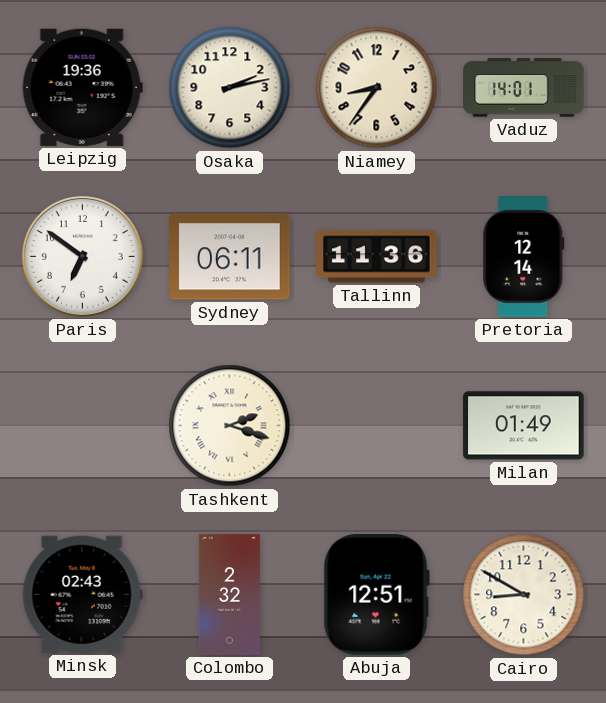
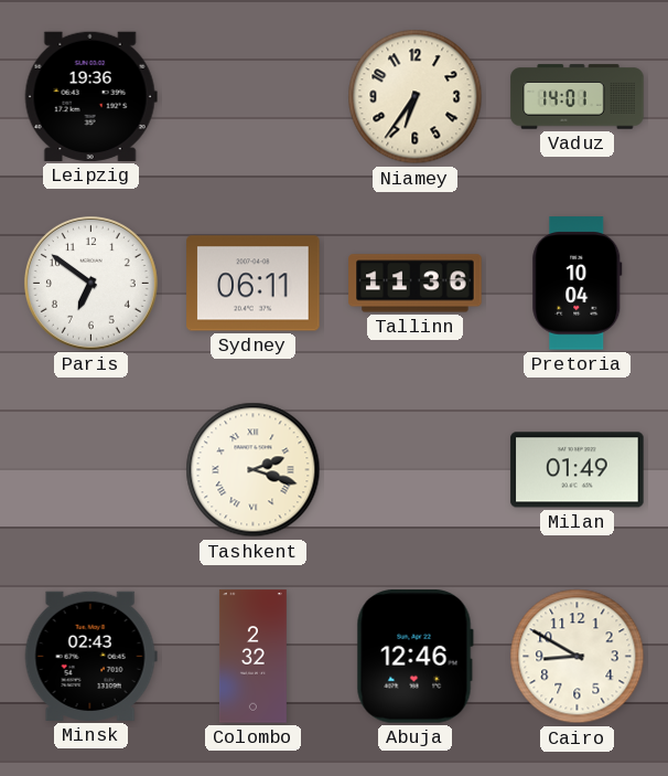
Osaka: 2:13 -> none (230, 88)
Niamey: 8:36 -> 6:36 (416, 97)
Pretoria: 12:14 -> 10:04 (578, 284)
Abuja: 12:51 -> 12:46 (414, 657)
